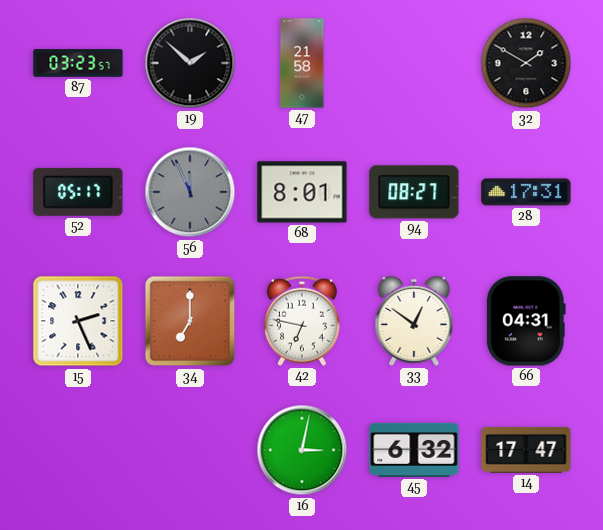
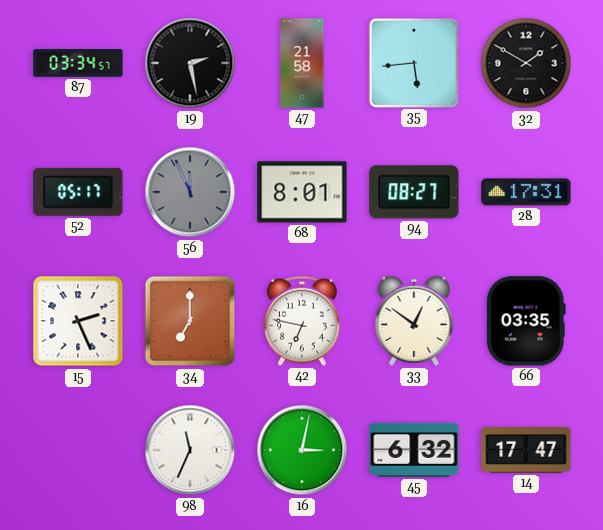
87: 03:23 -> 03:34 (78, 63)
19: 1:52 -> 2:28 (190, 63)
35: none -> 5:44 (413, 62)
66: 04:31 -> 03:35 (526, 321)
98: none -> 11:34 (190, 450)
